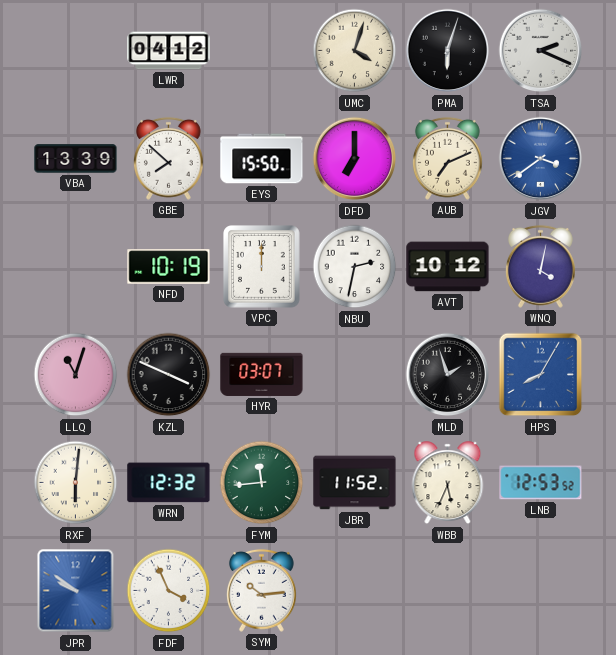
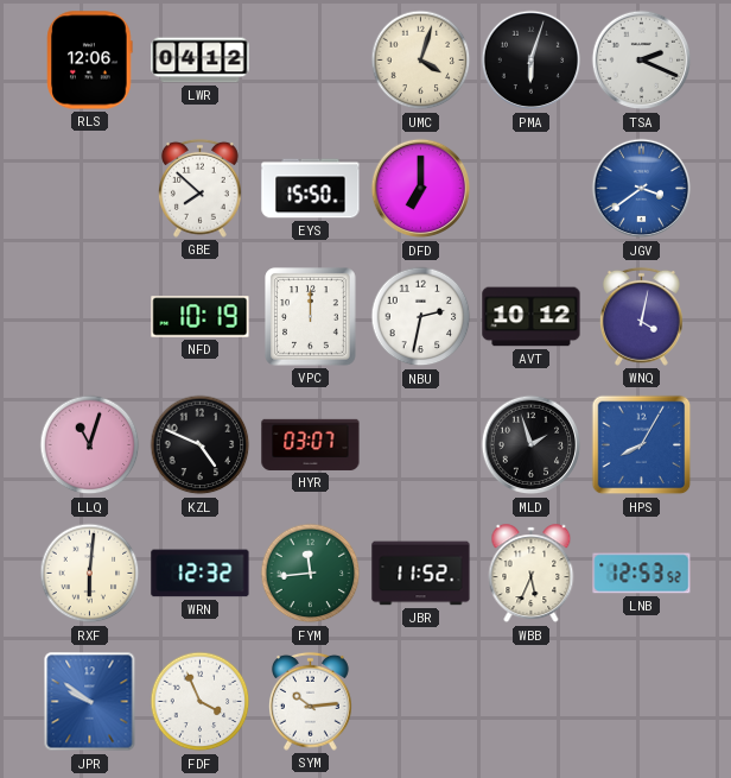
RLS: none -> 12:06 (90, 61)
VBA: 13:39 -> none (76, 159)
AUB: 7:11 -> none (447, 158)
KZL: 3:49 -> 4:49 (201, 445)
